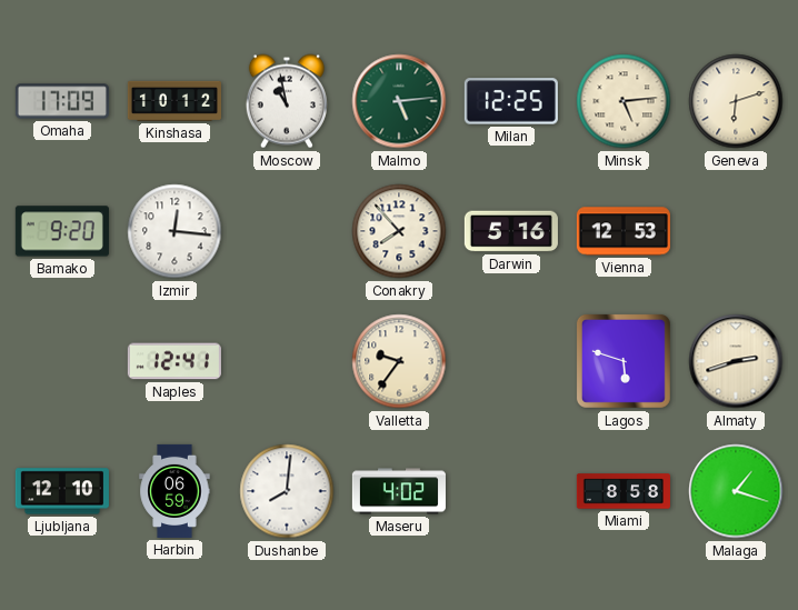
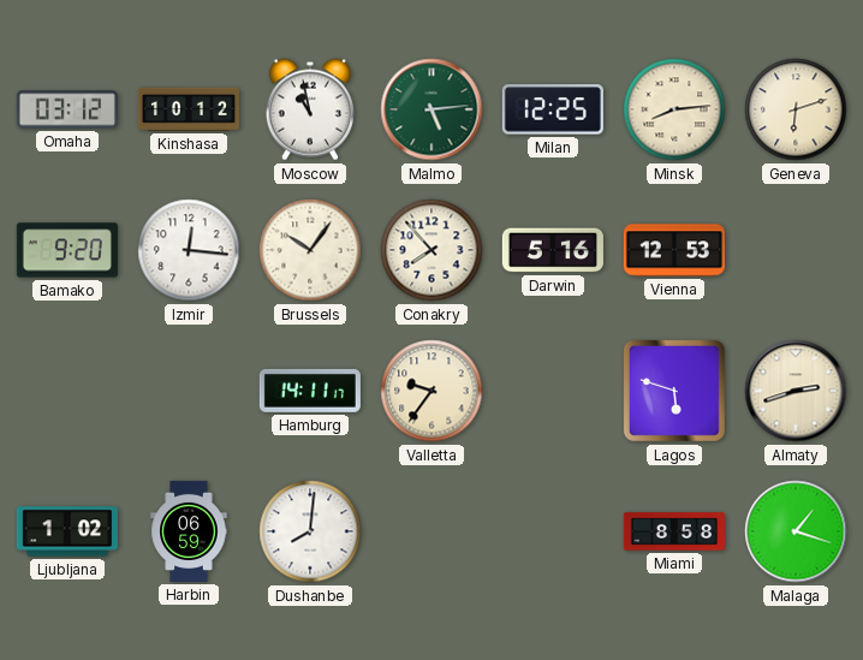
Omaha: 17:09 -> 03:12 (67, 109)
Minsk: 5:14 -> 8:14 (674, 109)
Brussels: none -> 10:06 (310, 250)
Naples: 12:41 -> none (174, 361)
Hamburg: none -> 14:11 (310, 391)
Ljubljana: 12:10 -> 1:02 (67, 531)
Maseru: 4:02 -> none (399, 491)
